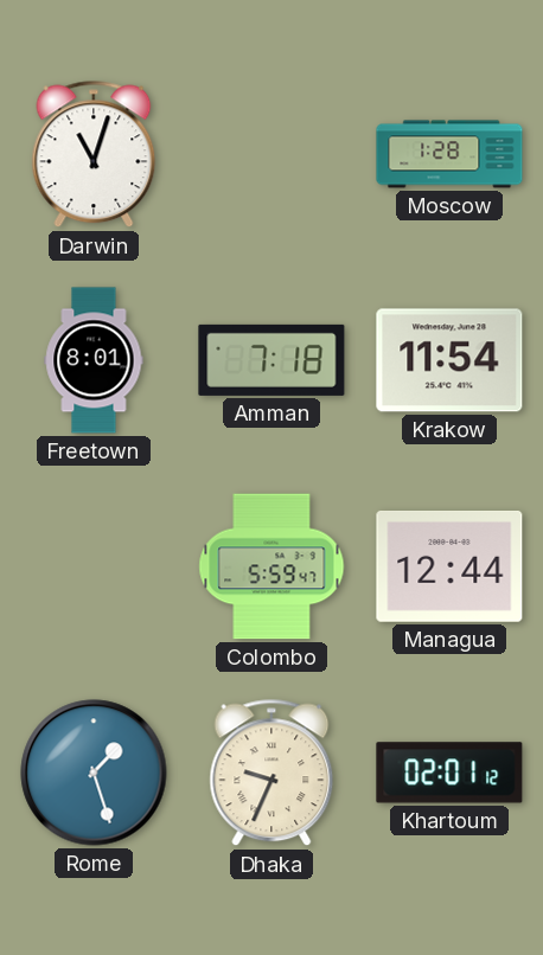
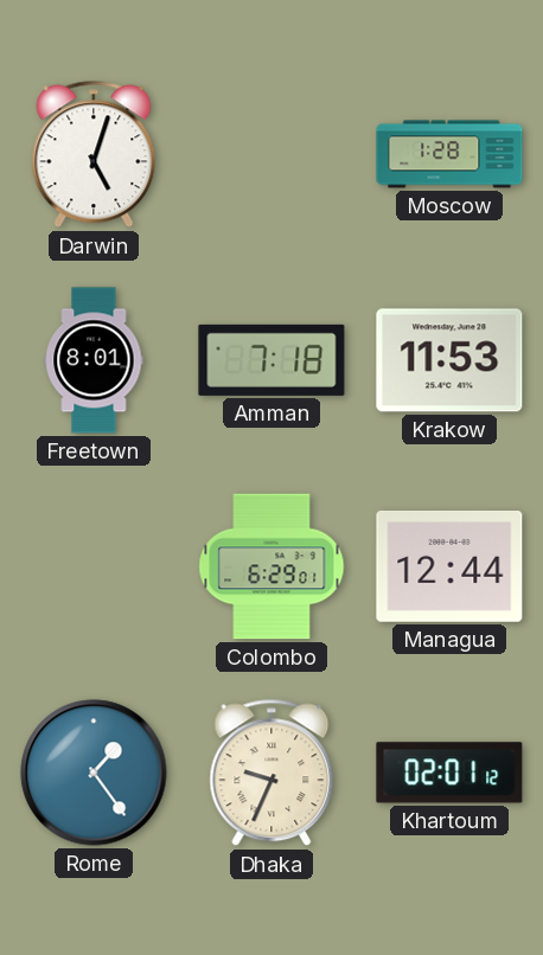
Darwin: 11:03 -> 5:03 (94, 154)
Krakow: 11:54 -> 11:53 (449, 360)
Colombo: 5:59 -> 6:29 (271, 566)
Rome: 1:27 -> 1:24 (94, 773)
